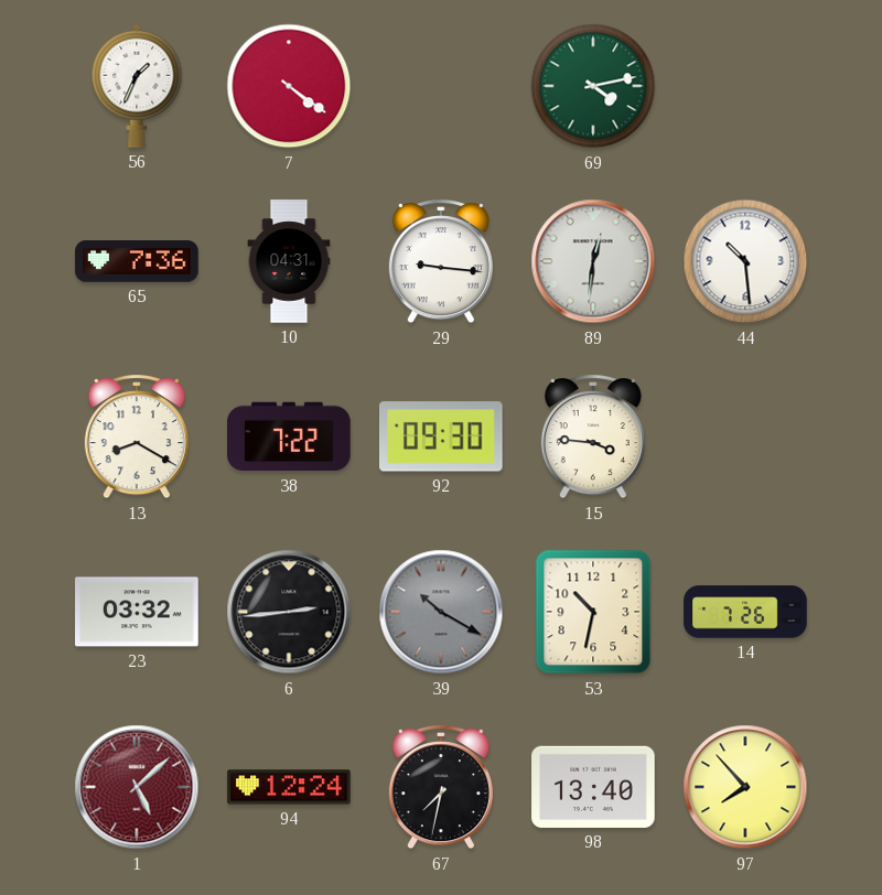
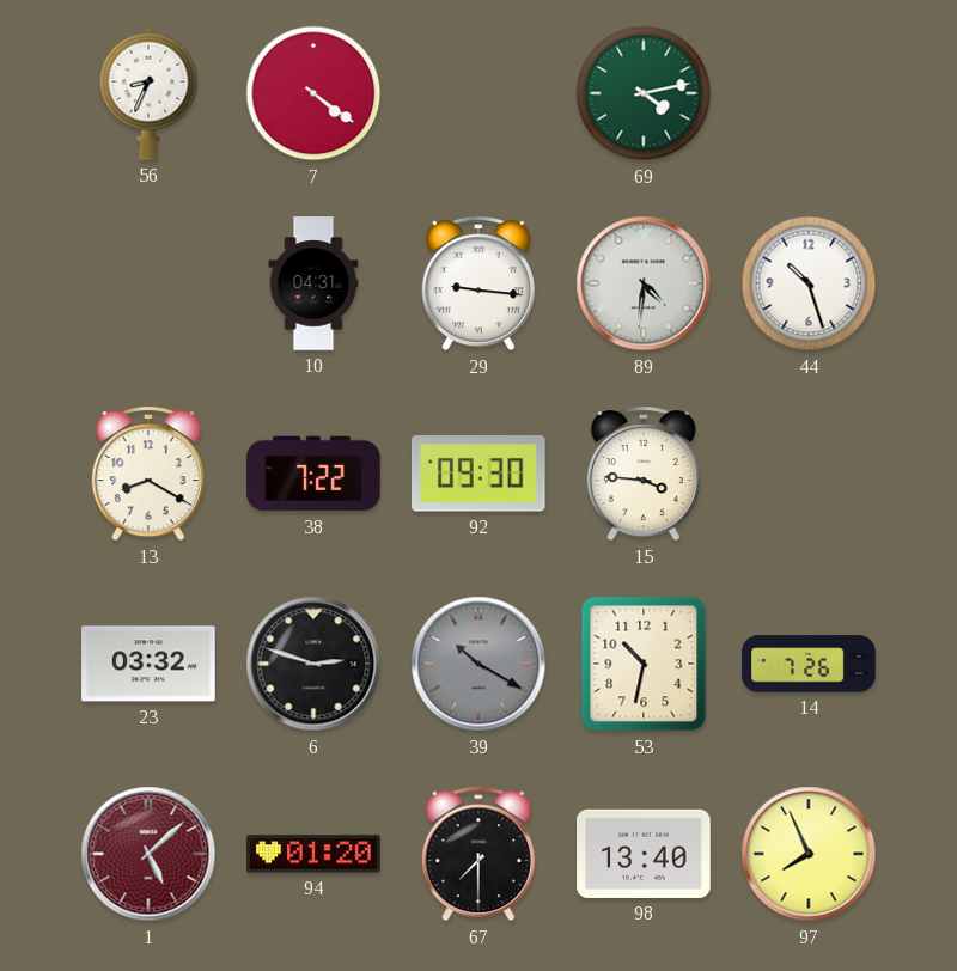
56: 1:34 -> 8:34 (148, 93)
65: 7:36 -> none (137, 262)
89: 12:31 -> 4:31 (644, 283)
44: 10:29 -> 10:27 (809, 283)
6: 2:44 -> 2:48 (313, 664)
94: 12:24 -> 01:20 (313, 854)
67: 7:32 -> 7:30 (478, 855)
97: 7:53 -> 7:56 (809, 854)
